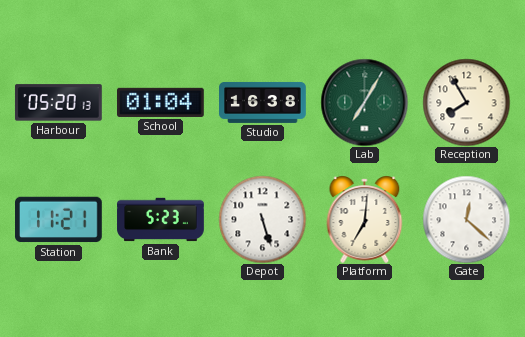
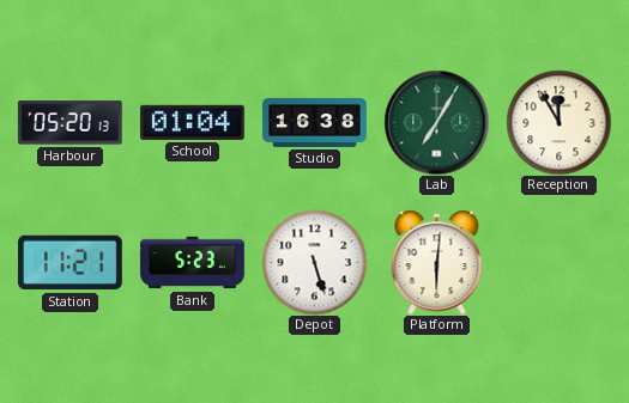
Reception: 7:55 -> 11:55 (558, 122)
Platform: 7:01 -> 6:01 (437, 262)
Gate: 12:22 -> none (466, 219)
